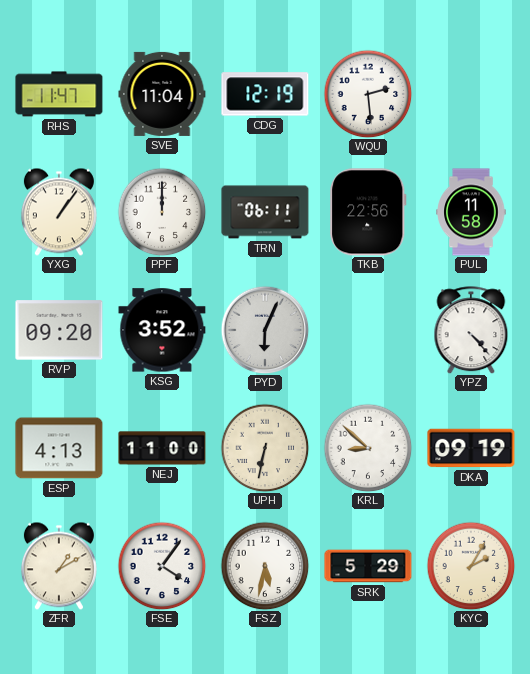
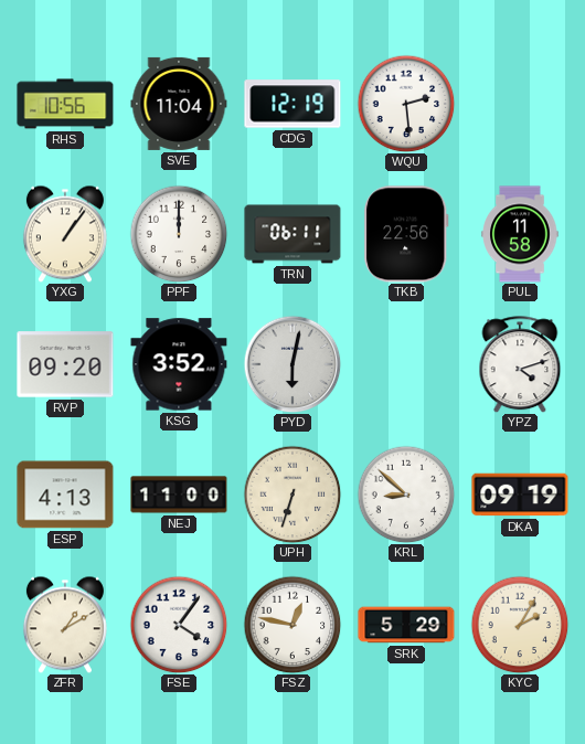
RHS: 11:47 -> 10:56 (65, 104)
PYD: 6:04 -> 6:02 (292, 364)
YPZ: 4:23 -> 4:12 (520, 364)
UPH: 6:32 -> 6:33 (292, 495)
FSZ: 5:32 -> 12:47 (292, 625)
